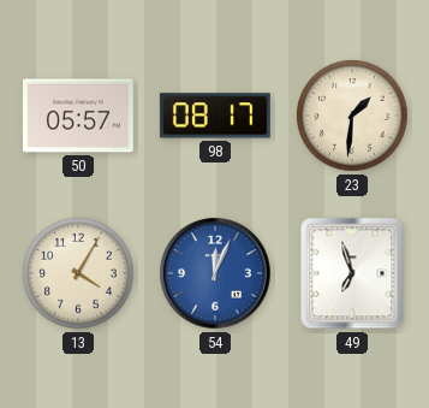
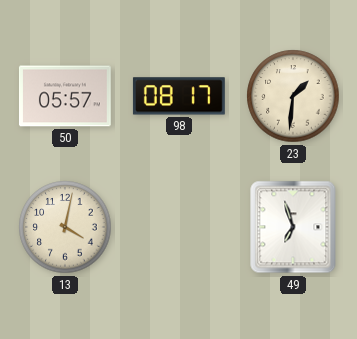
13: 4:05 -> 4:02 (65, 227)
54: 12:04 -> none (215, 273)
